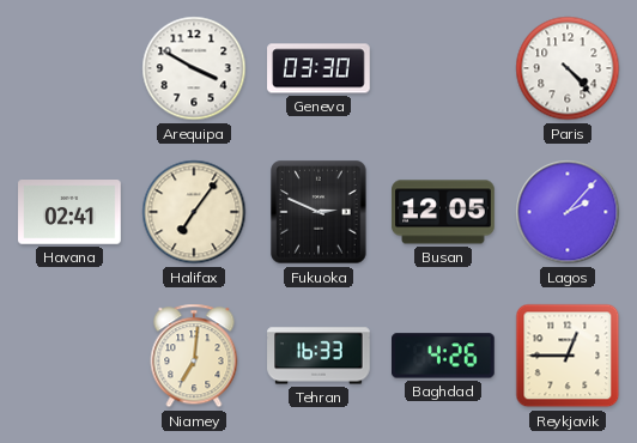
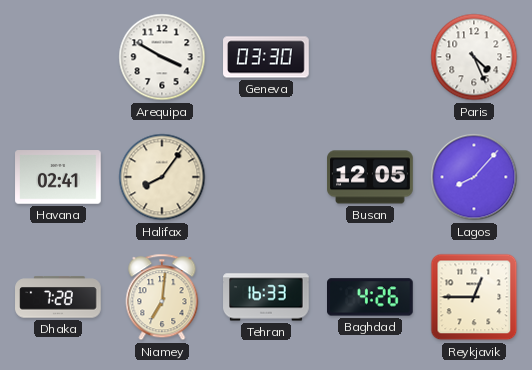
Paris: 4:23 -> 4:26 (474, 57)
Halifax: 7:06 -> 8:06 (162, 177)
Fukuoka: 2:49 -> none (318, 212)
Lagos: 2:07 -> 8:07 (474, 177)
Dhaka: none -> 7:28 (58, 297)
